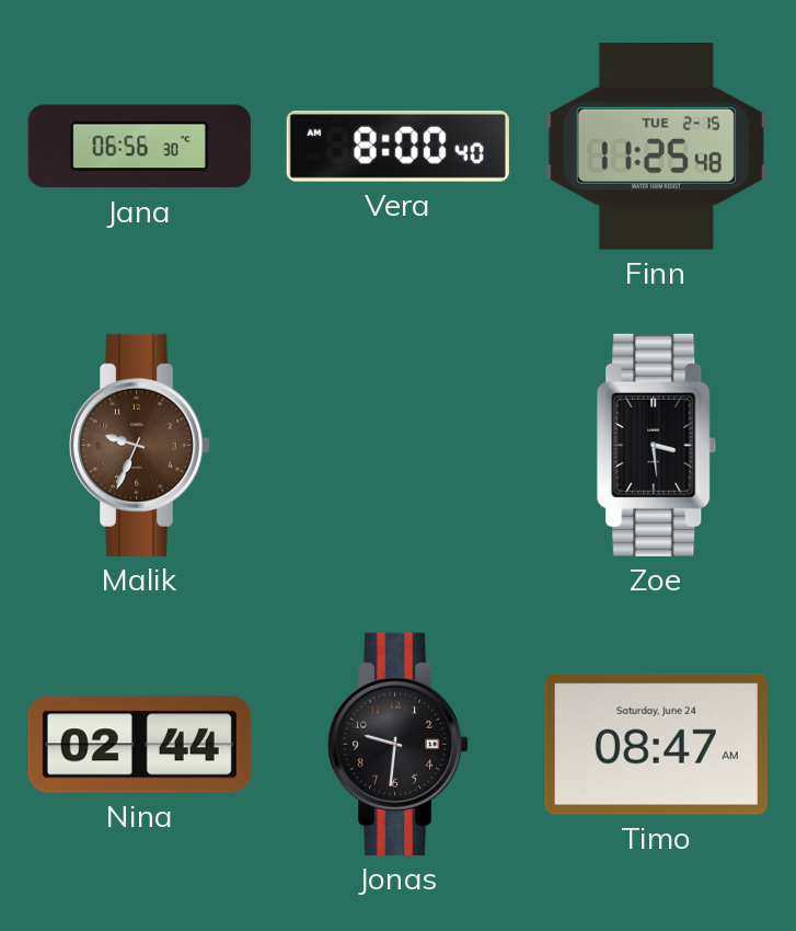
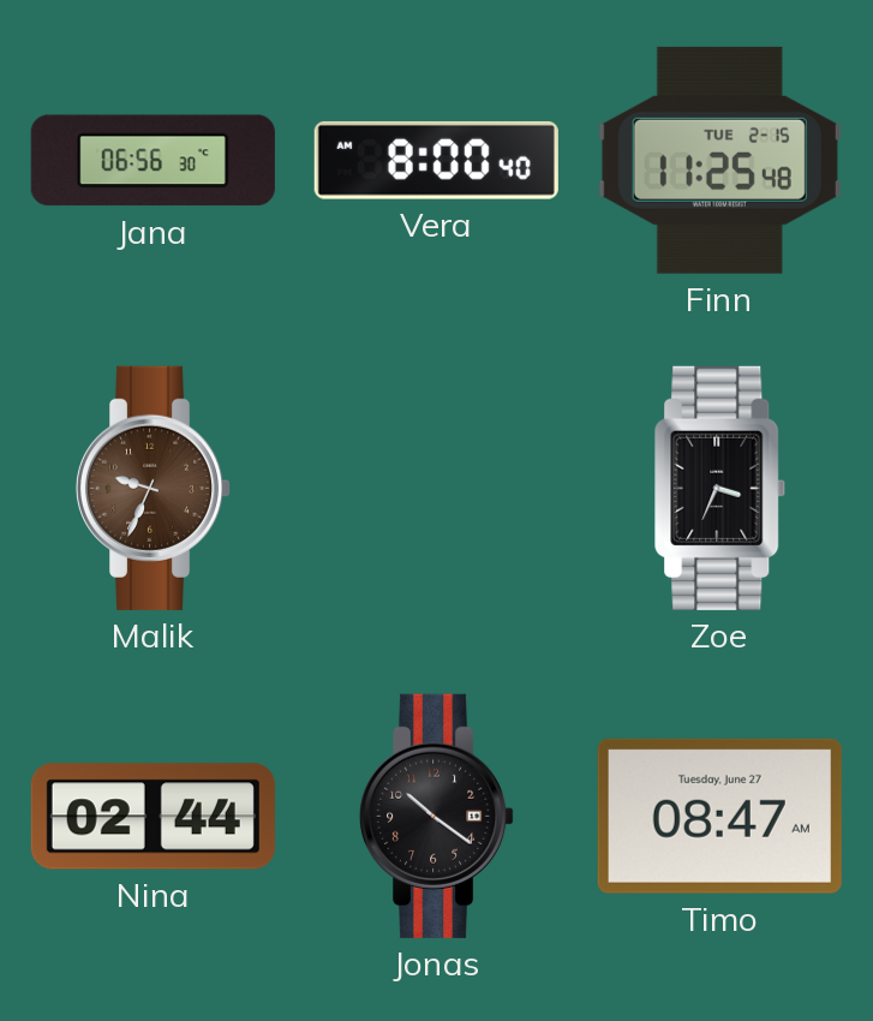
Zoe: 3:29 -> 3:34 (720, 488)
Jonas: 9:31 -> 10:21 (437, 816)
Timo date: Saturday, June 24 -> Tuesday, June 27 (719, 816)
